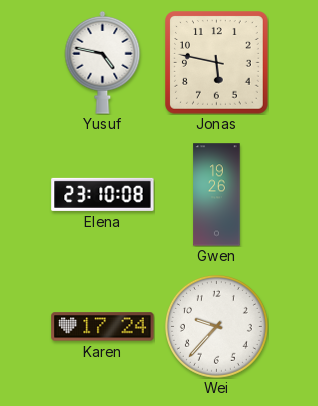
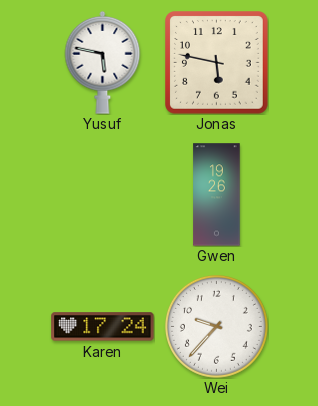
Yusuf: 4:47 -> 5:47 (103, 62)
Elena: 23:10 -> none (103, 194)
